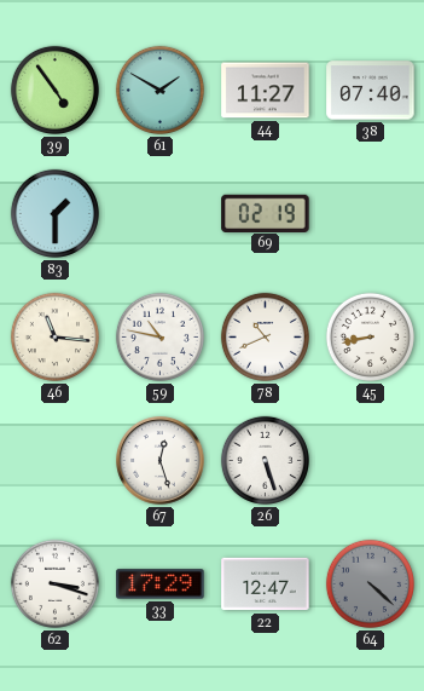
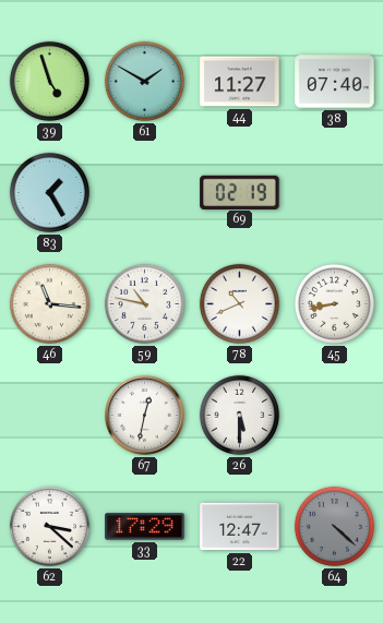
39: 4:54 -> 4:57 (49, 81)
83: 1:30 -> 1:25 (49, 192)
67: 12:27 -> 12:32 (145, 416)
26: 5:27 -> 5:30 (239, 415)
62: 3:18 -> 3:22 (49, 526)
